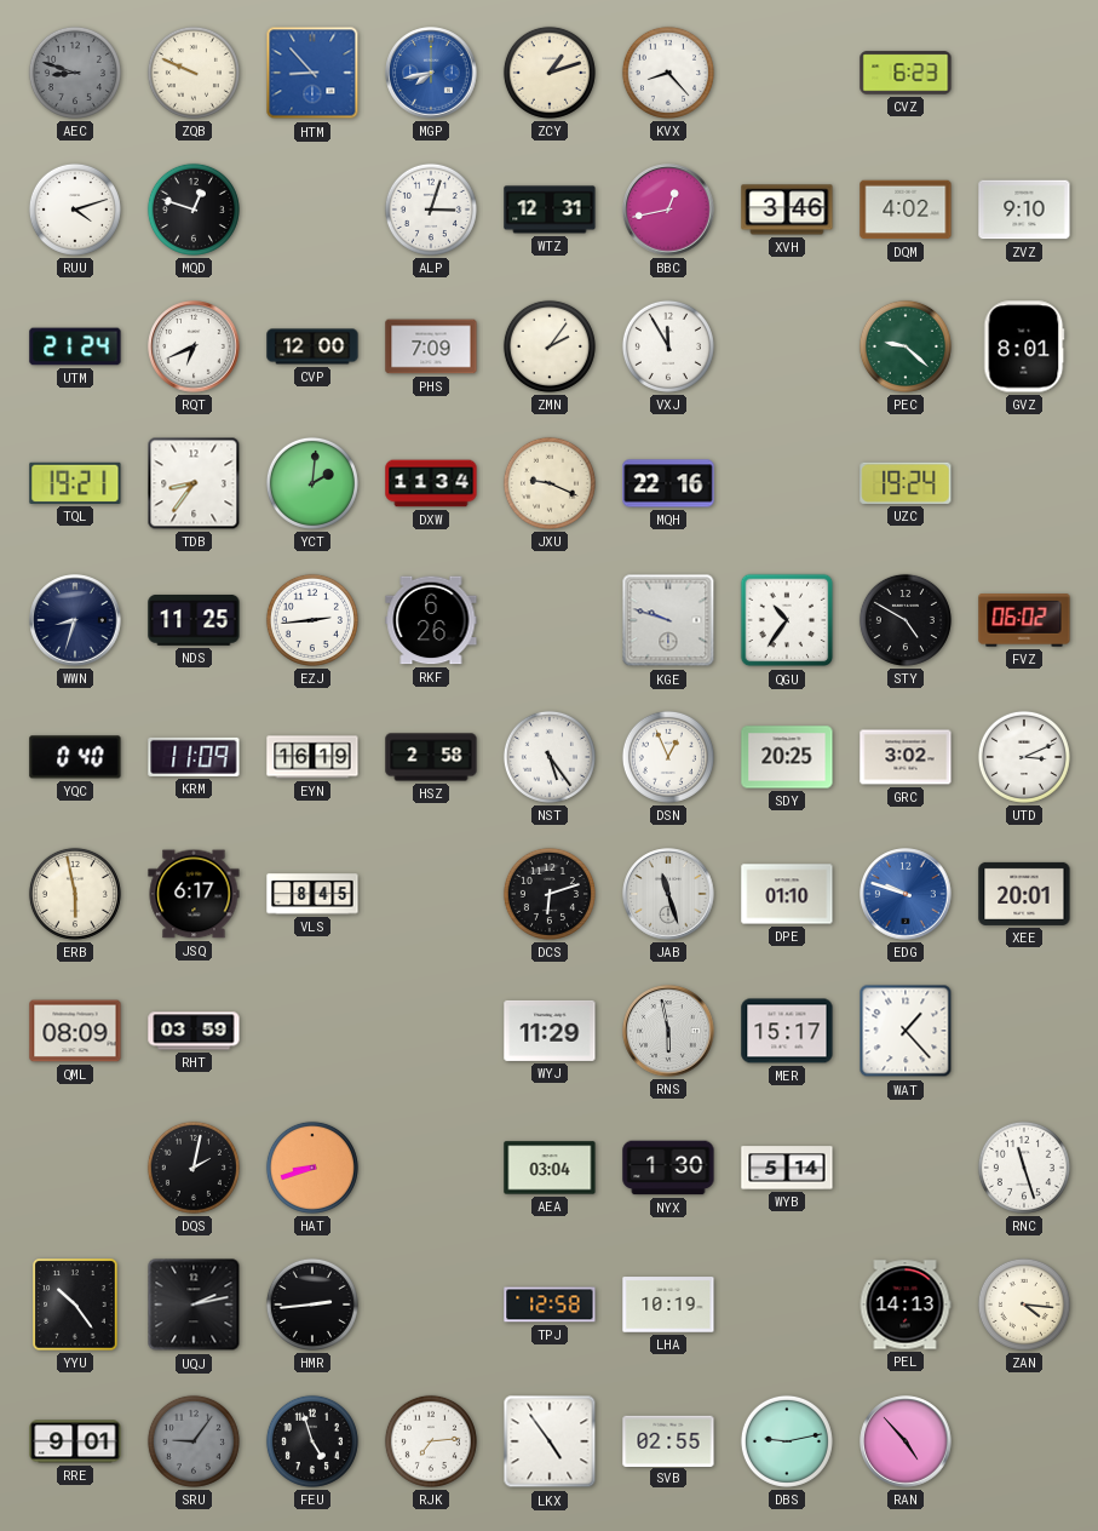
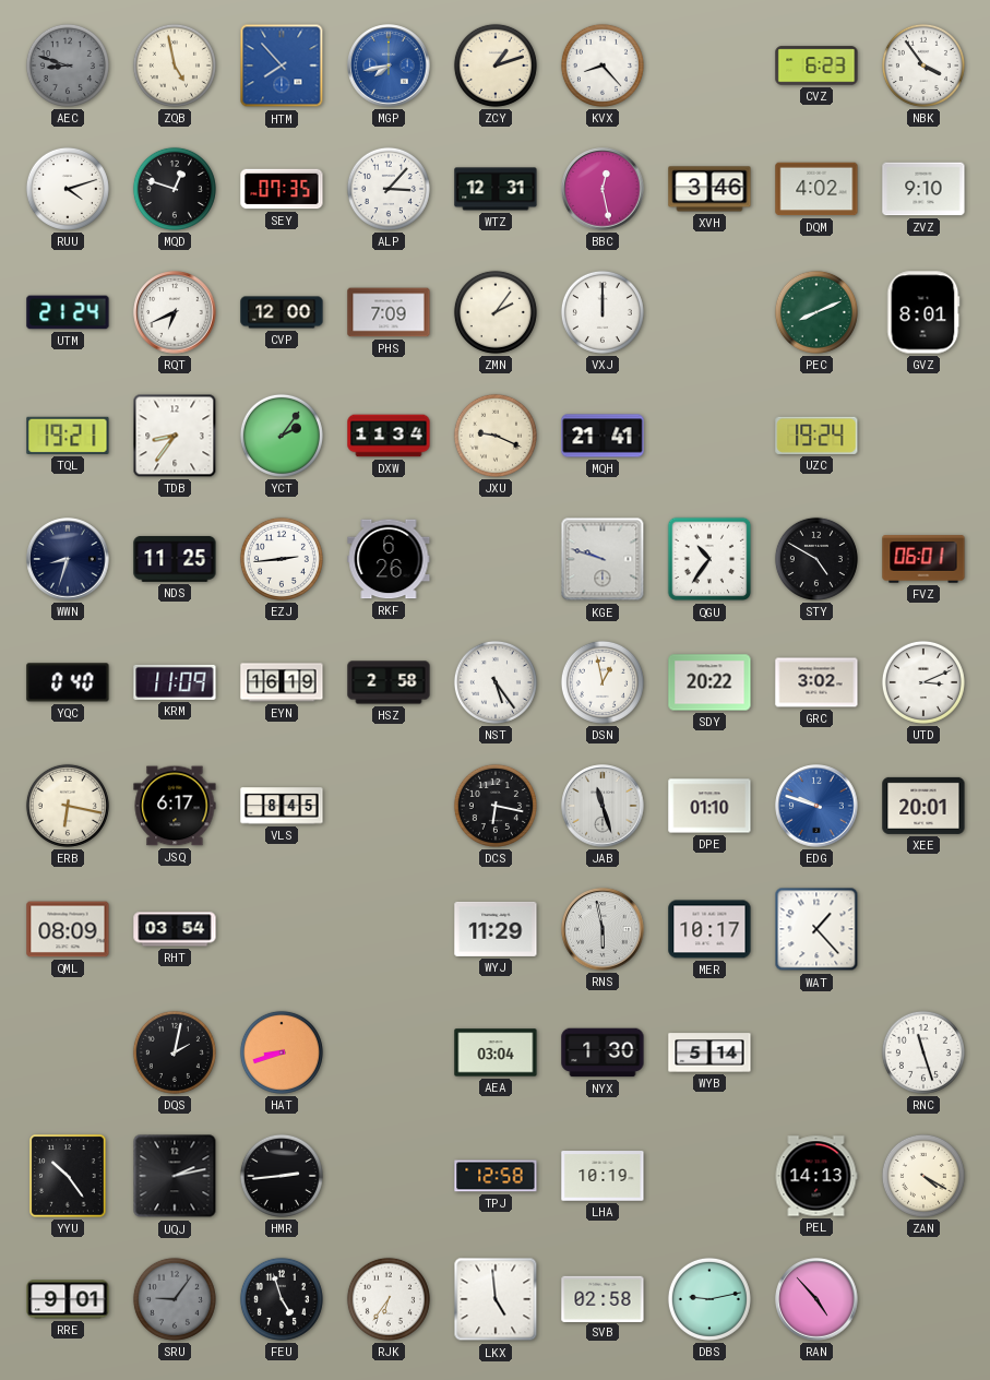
ZQB: 9:49 -> 4:58 (175, 66)
HTM: 8:53 -> 7:53 (282, 66)
NBK: none -> 3:54 (923, 66)
SEY: none -> 07:35 (282, 189)
ALP: 3:03 -> 3:07 (389, 189)
BBC: 12:43 -> 12:28 (603, 189)
VXJ: 11:55 -> 12:00 (603, 312)
PEC: 9:22 -> 8:11 (816, 312)
YCT: 2:01 -> 2:06 (282, 436)
MQH: 22:16 -> 21:41 (603, 436)
FVZ: 06:02 -> 06:01 (923, 559)
DSN: 12:56 -> 12:58 (603, 682)
SDY: 20:25 -> 20:22 (709, 682)
ERB: 5:58 -> 6:17 (68, 806)
DCS: 6:12 -> 6:17 (496, 806)
RHT: 03:59 -> 03:54 (175, 929)
MER: 15:17 -> 10:17 (709, 929)
ZAN: 4:16 -> 4:20 (923, 1176)
RJK: 7:14 -> 6:36 (389, 1299)
LKX: 4:54 -> 4:59 (496, 1299)
SVB: 02:55 -> 02:58 (603, 1298)
